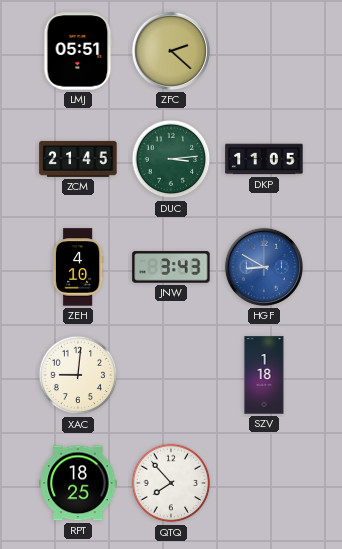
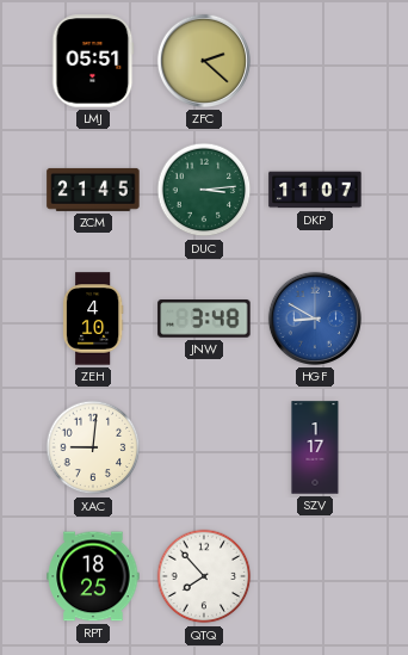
DKP: 11:05 -> 11:07 (315, 190)
JNW: 3:43 -> 3:48 (204, 319)
SZV: 1:18 -> 1:17 (315, 447)
